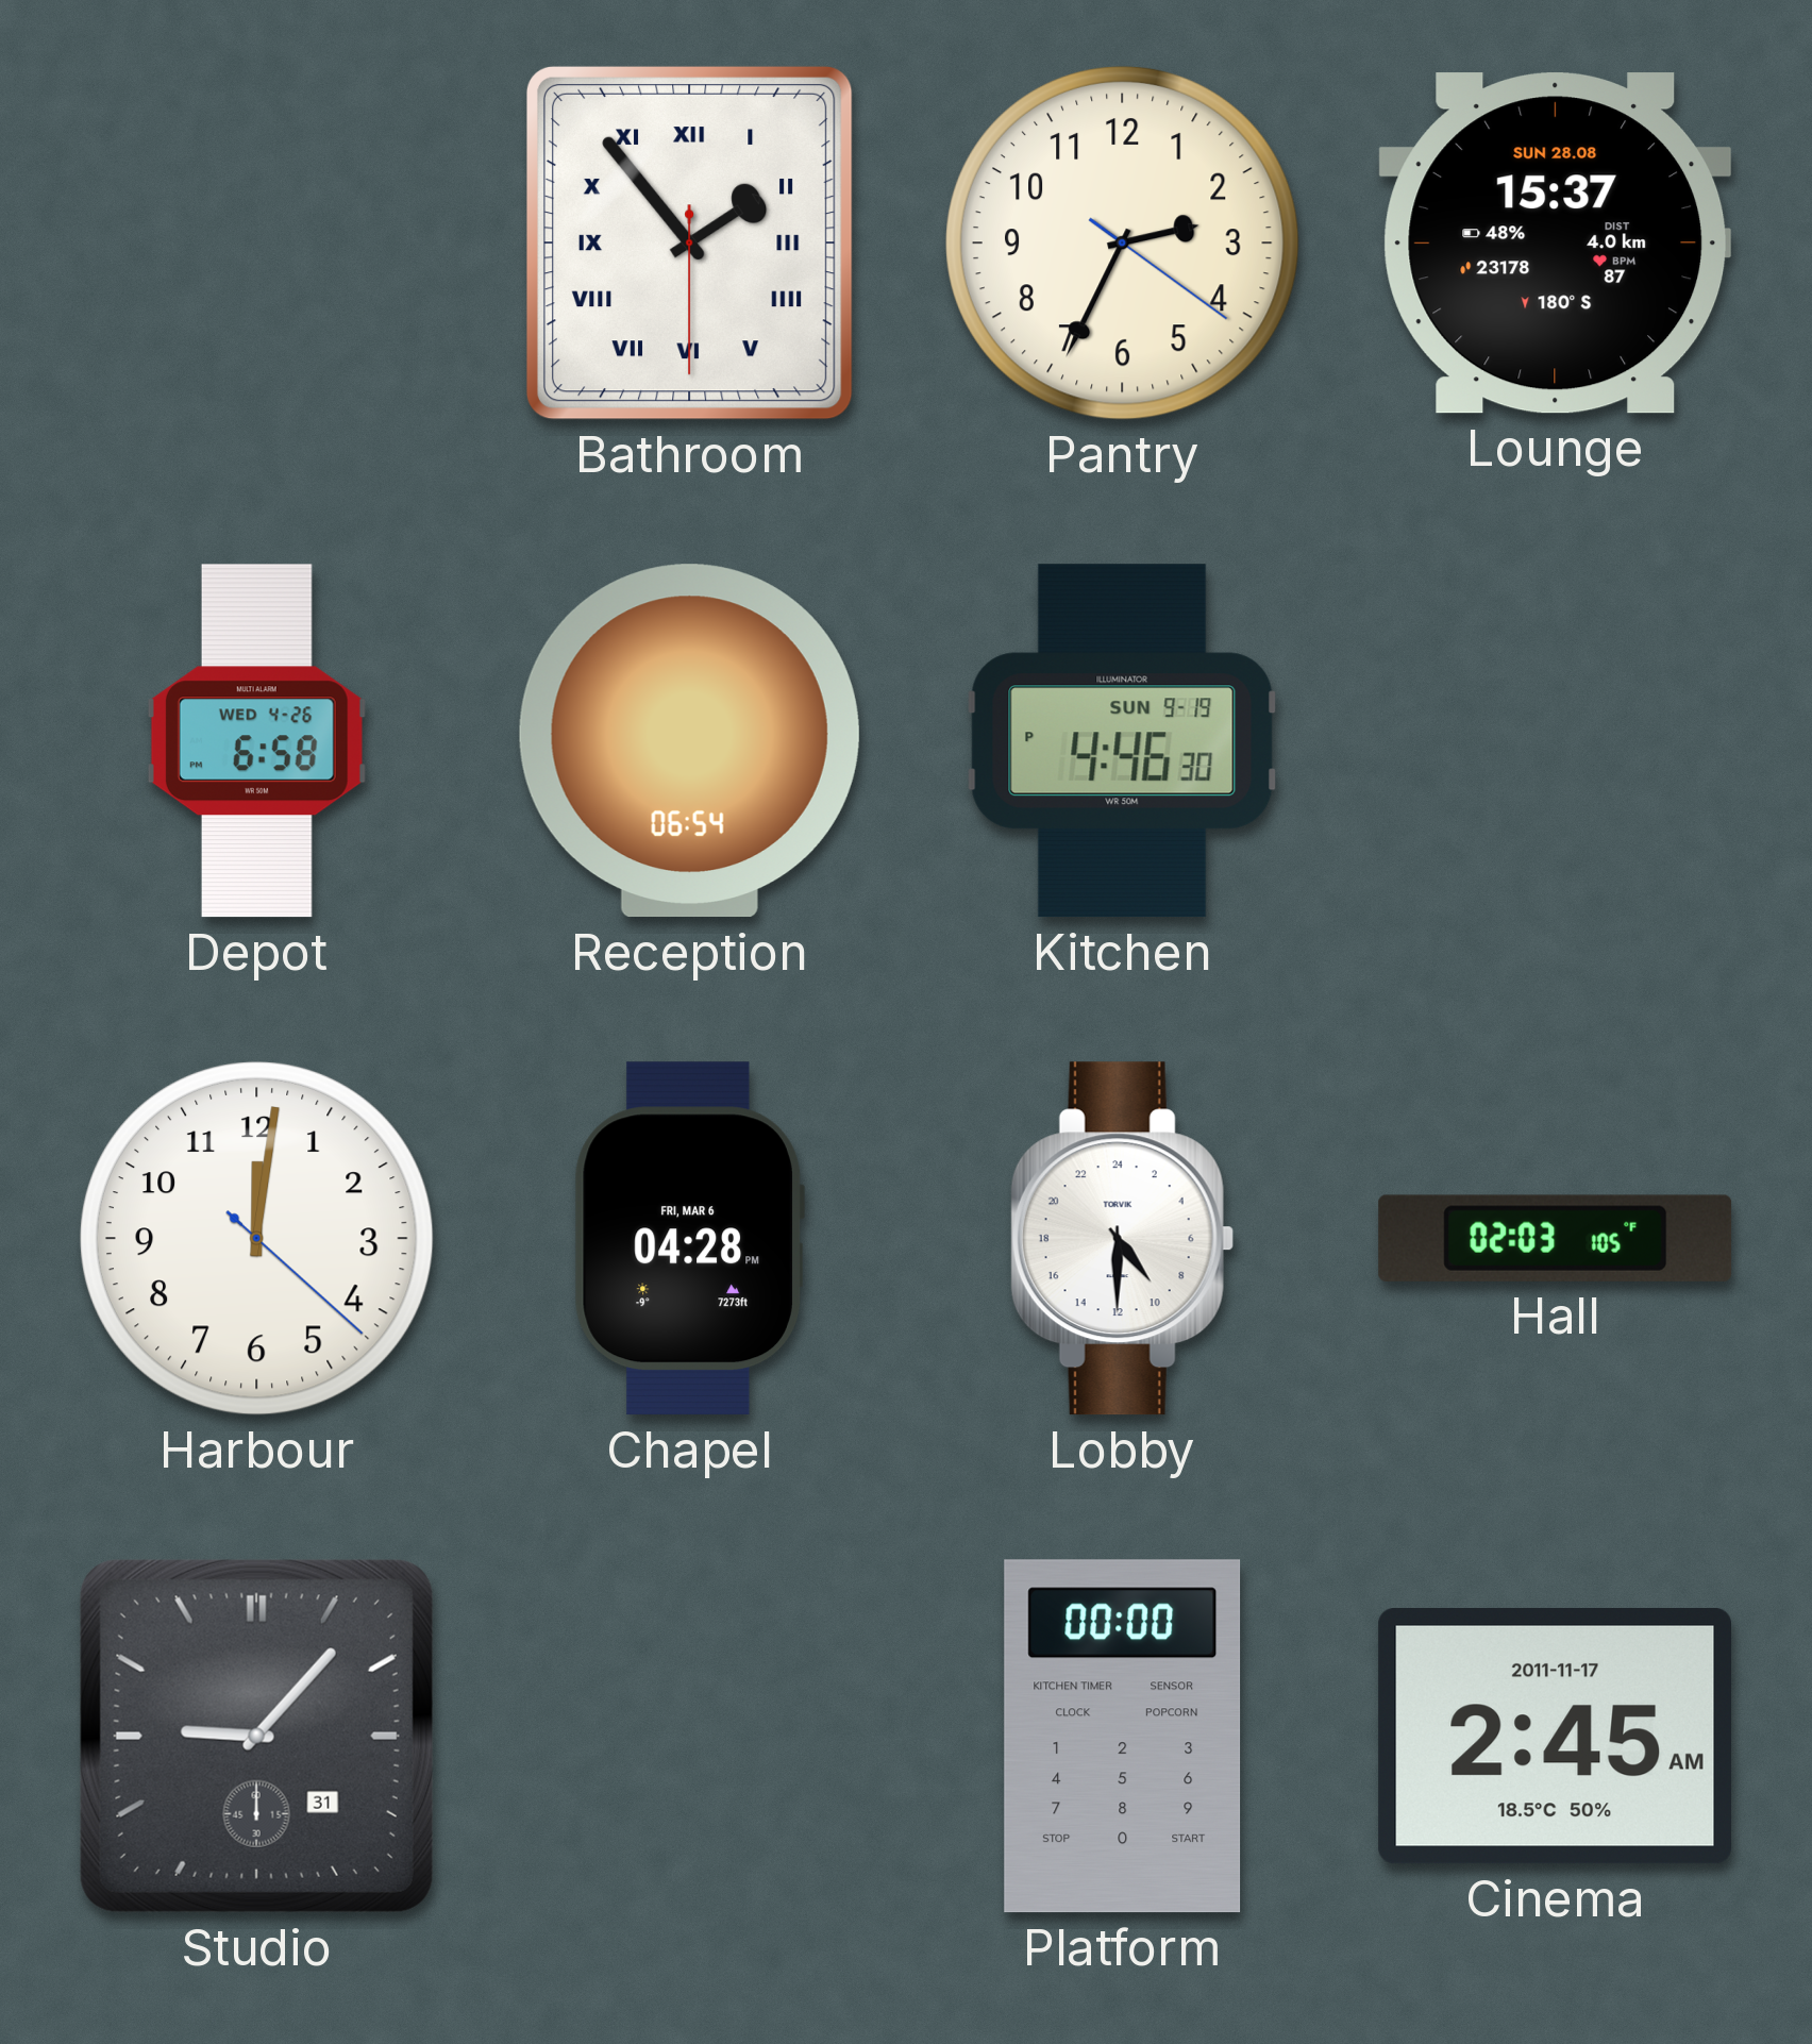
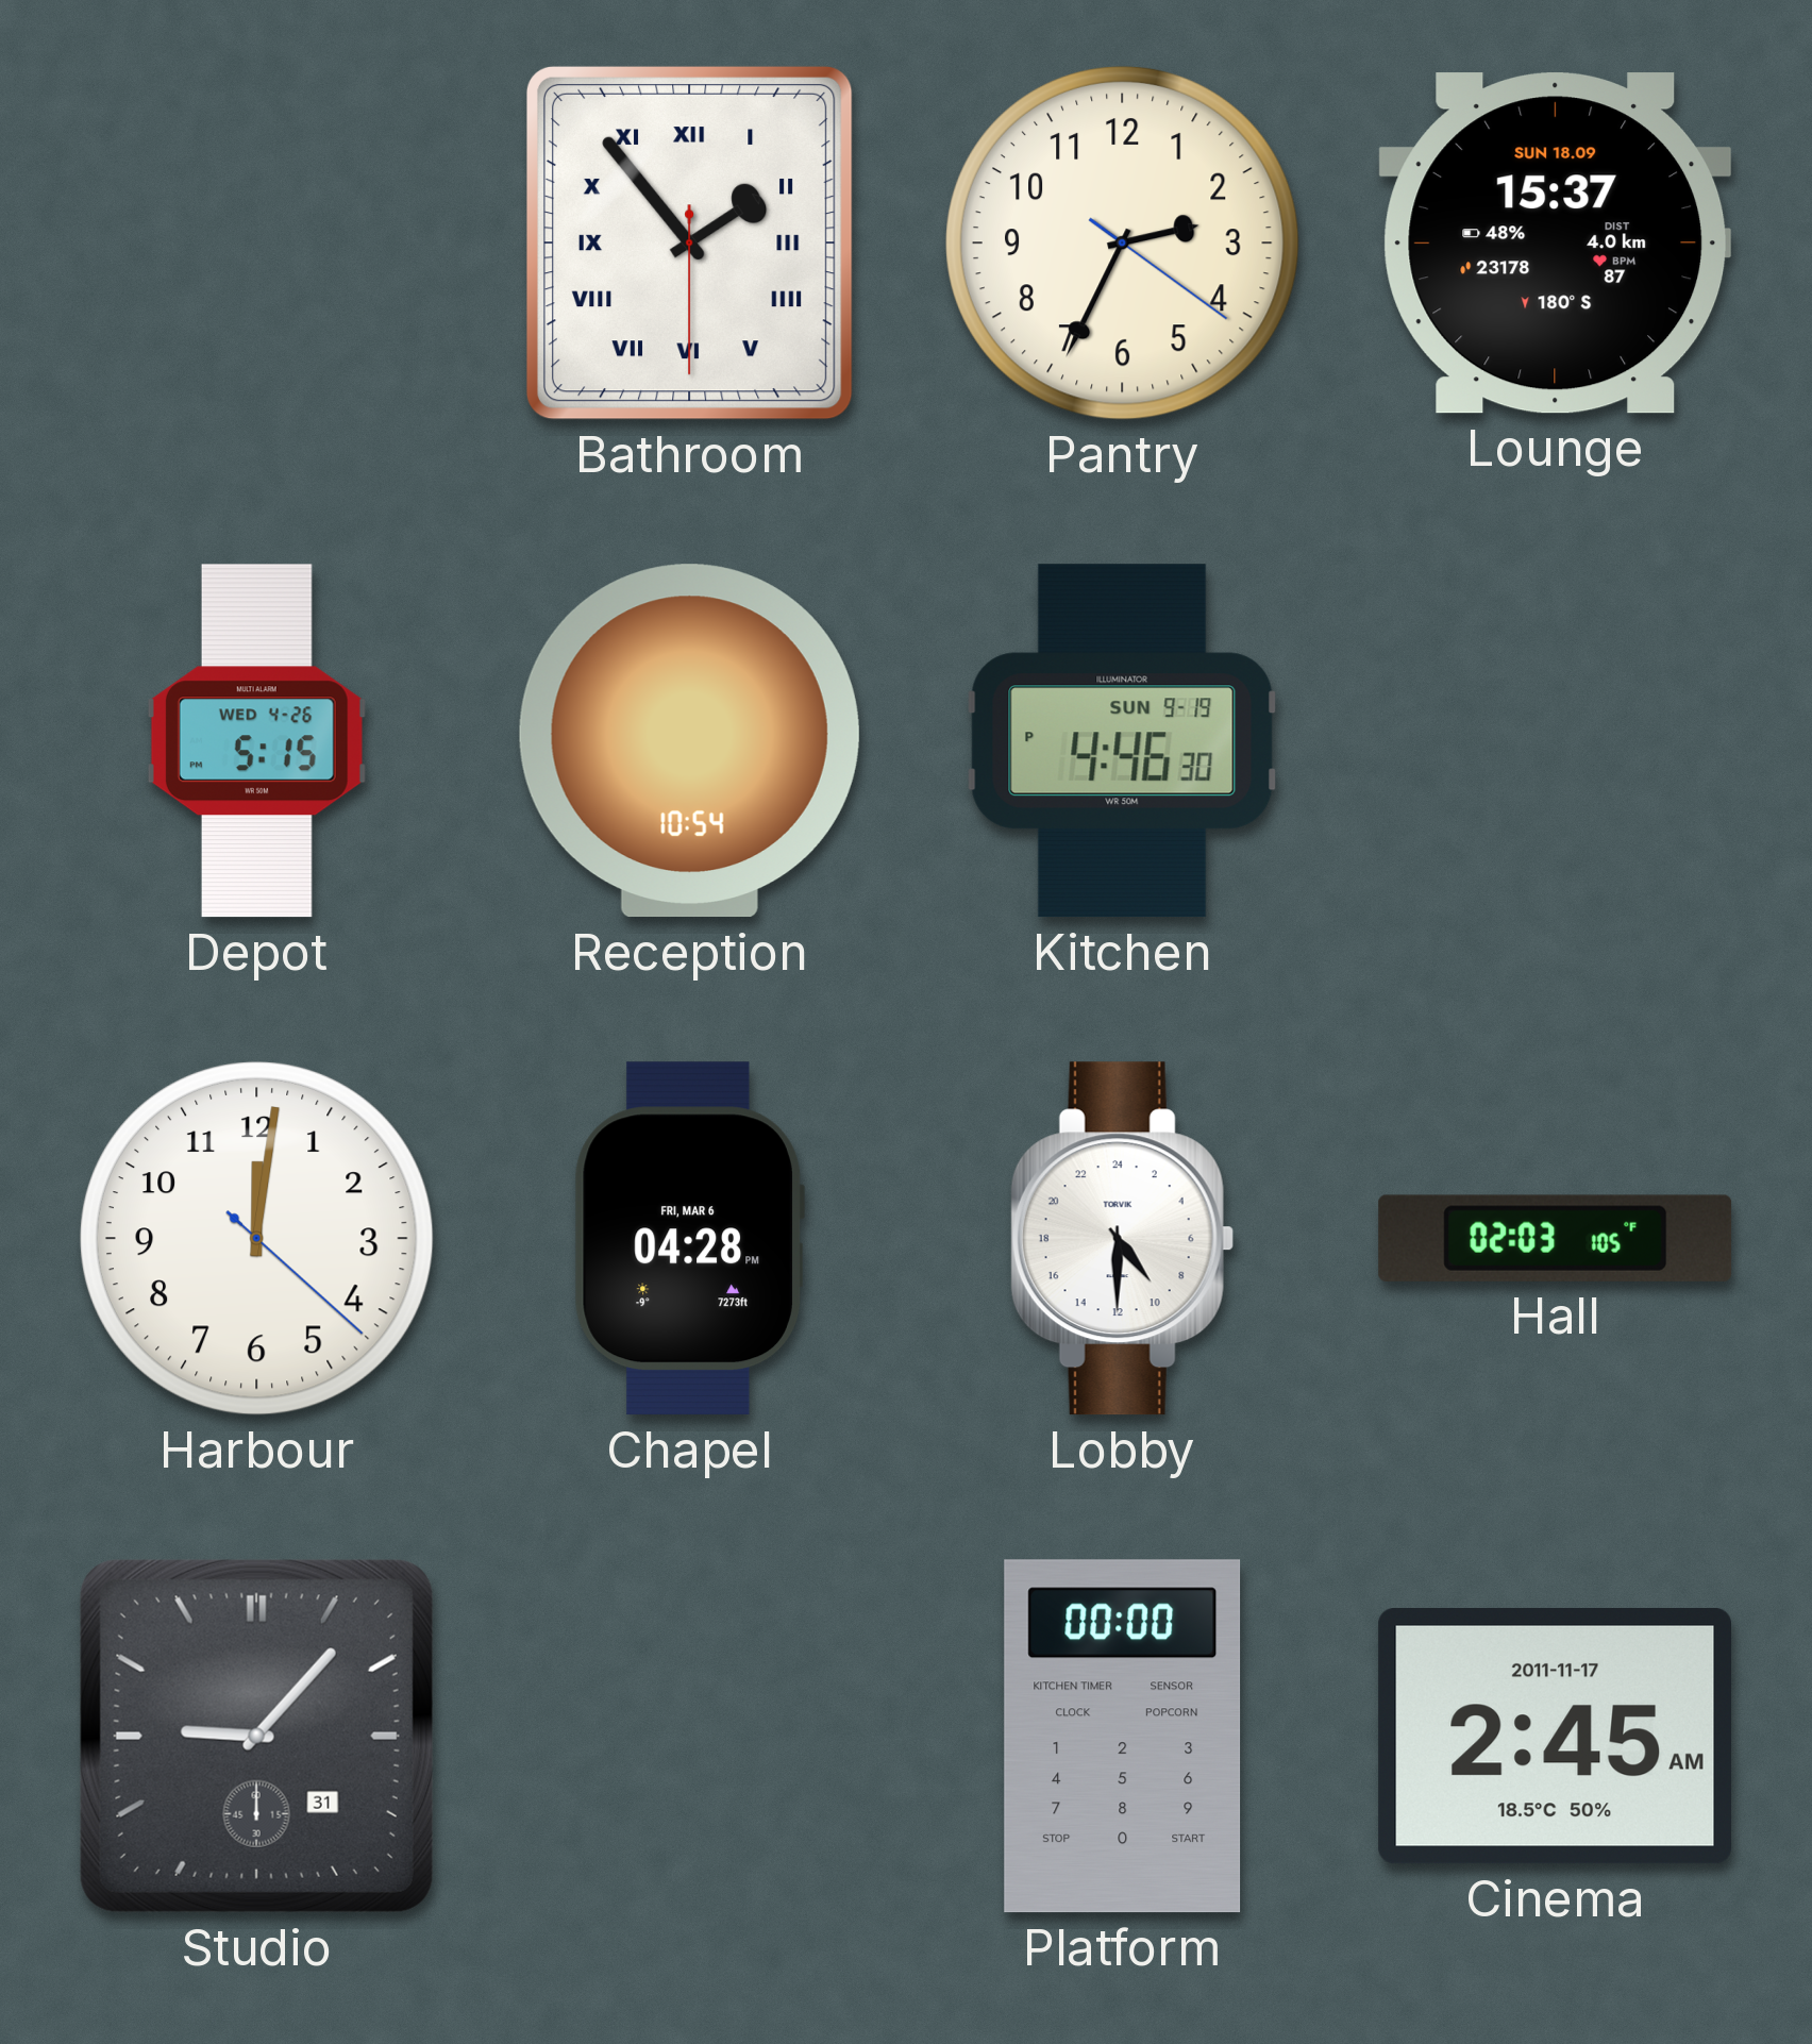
Lounge date: SUN 28.08 -> SUN 18.09 (1556, 244)
Depot: 6:58 -> 5:15 (256, 741)
Reception: 06:54 -> 10:54 (689, 741)
